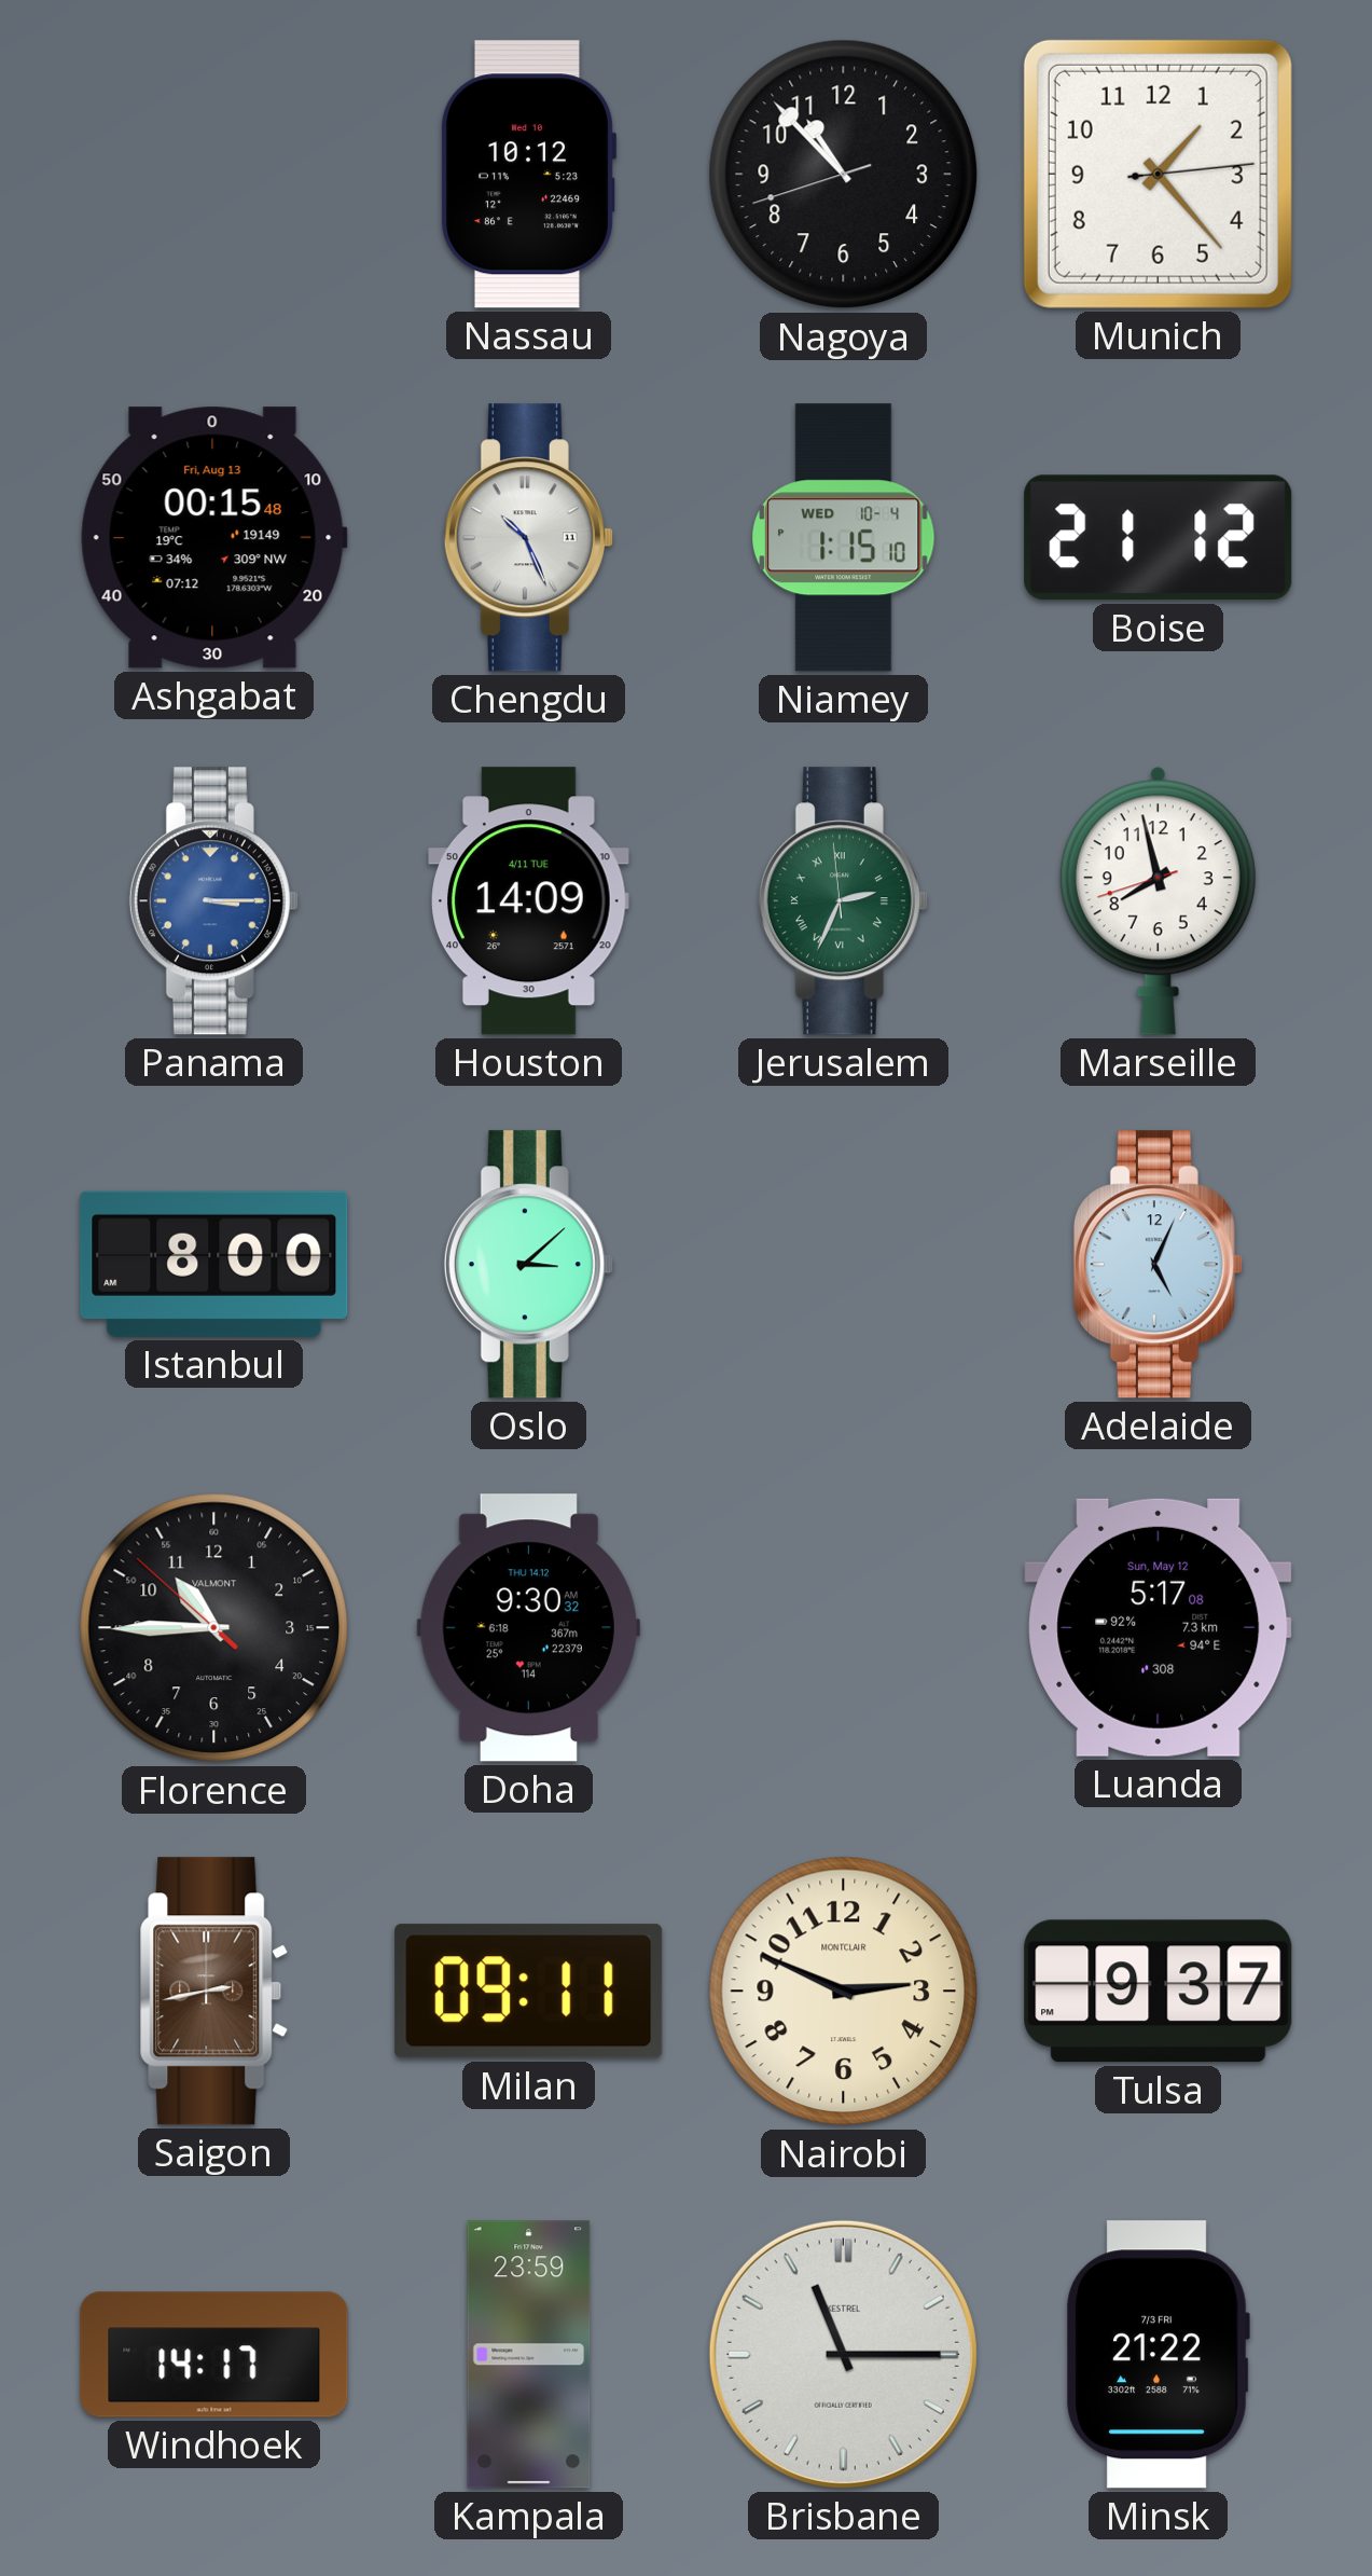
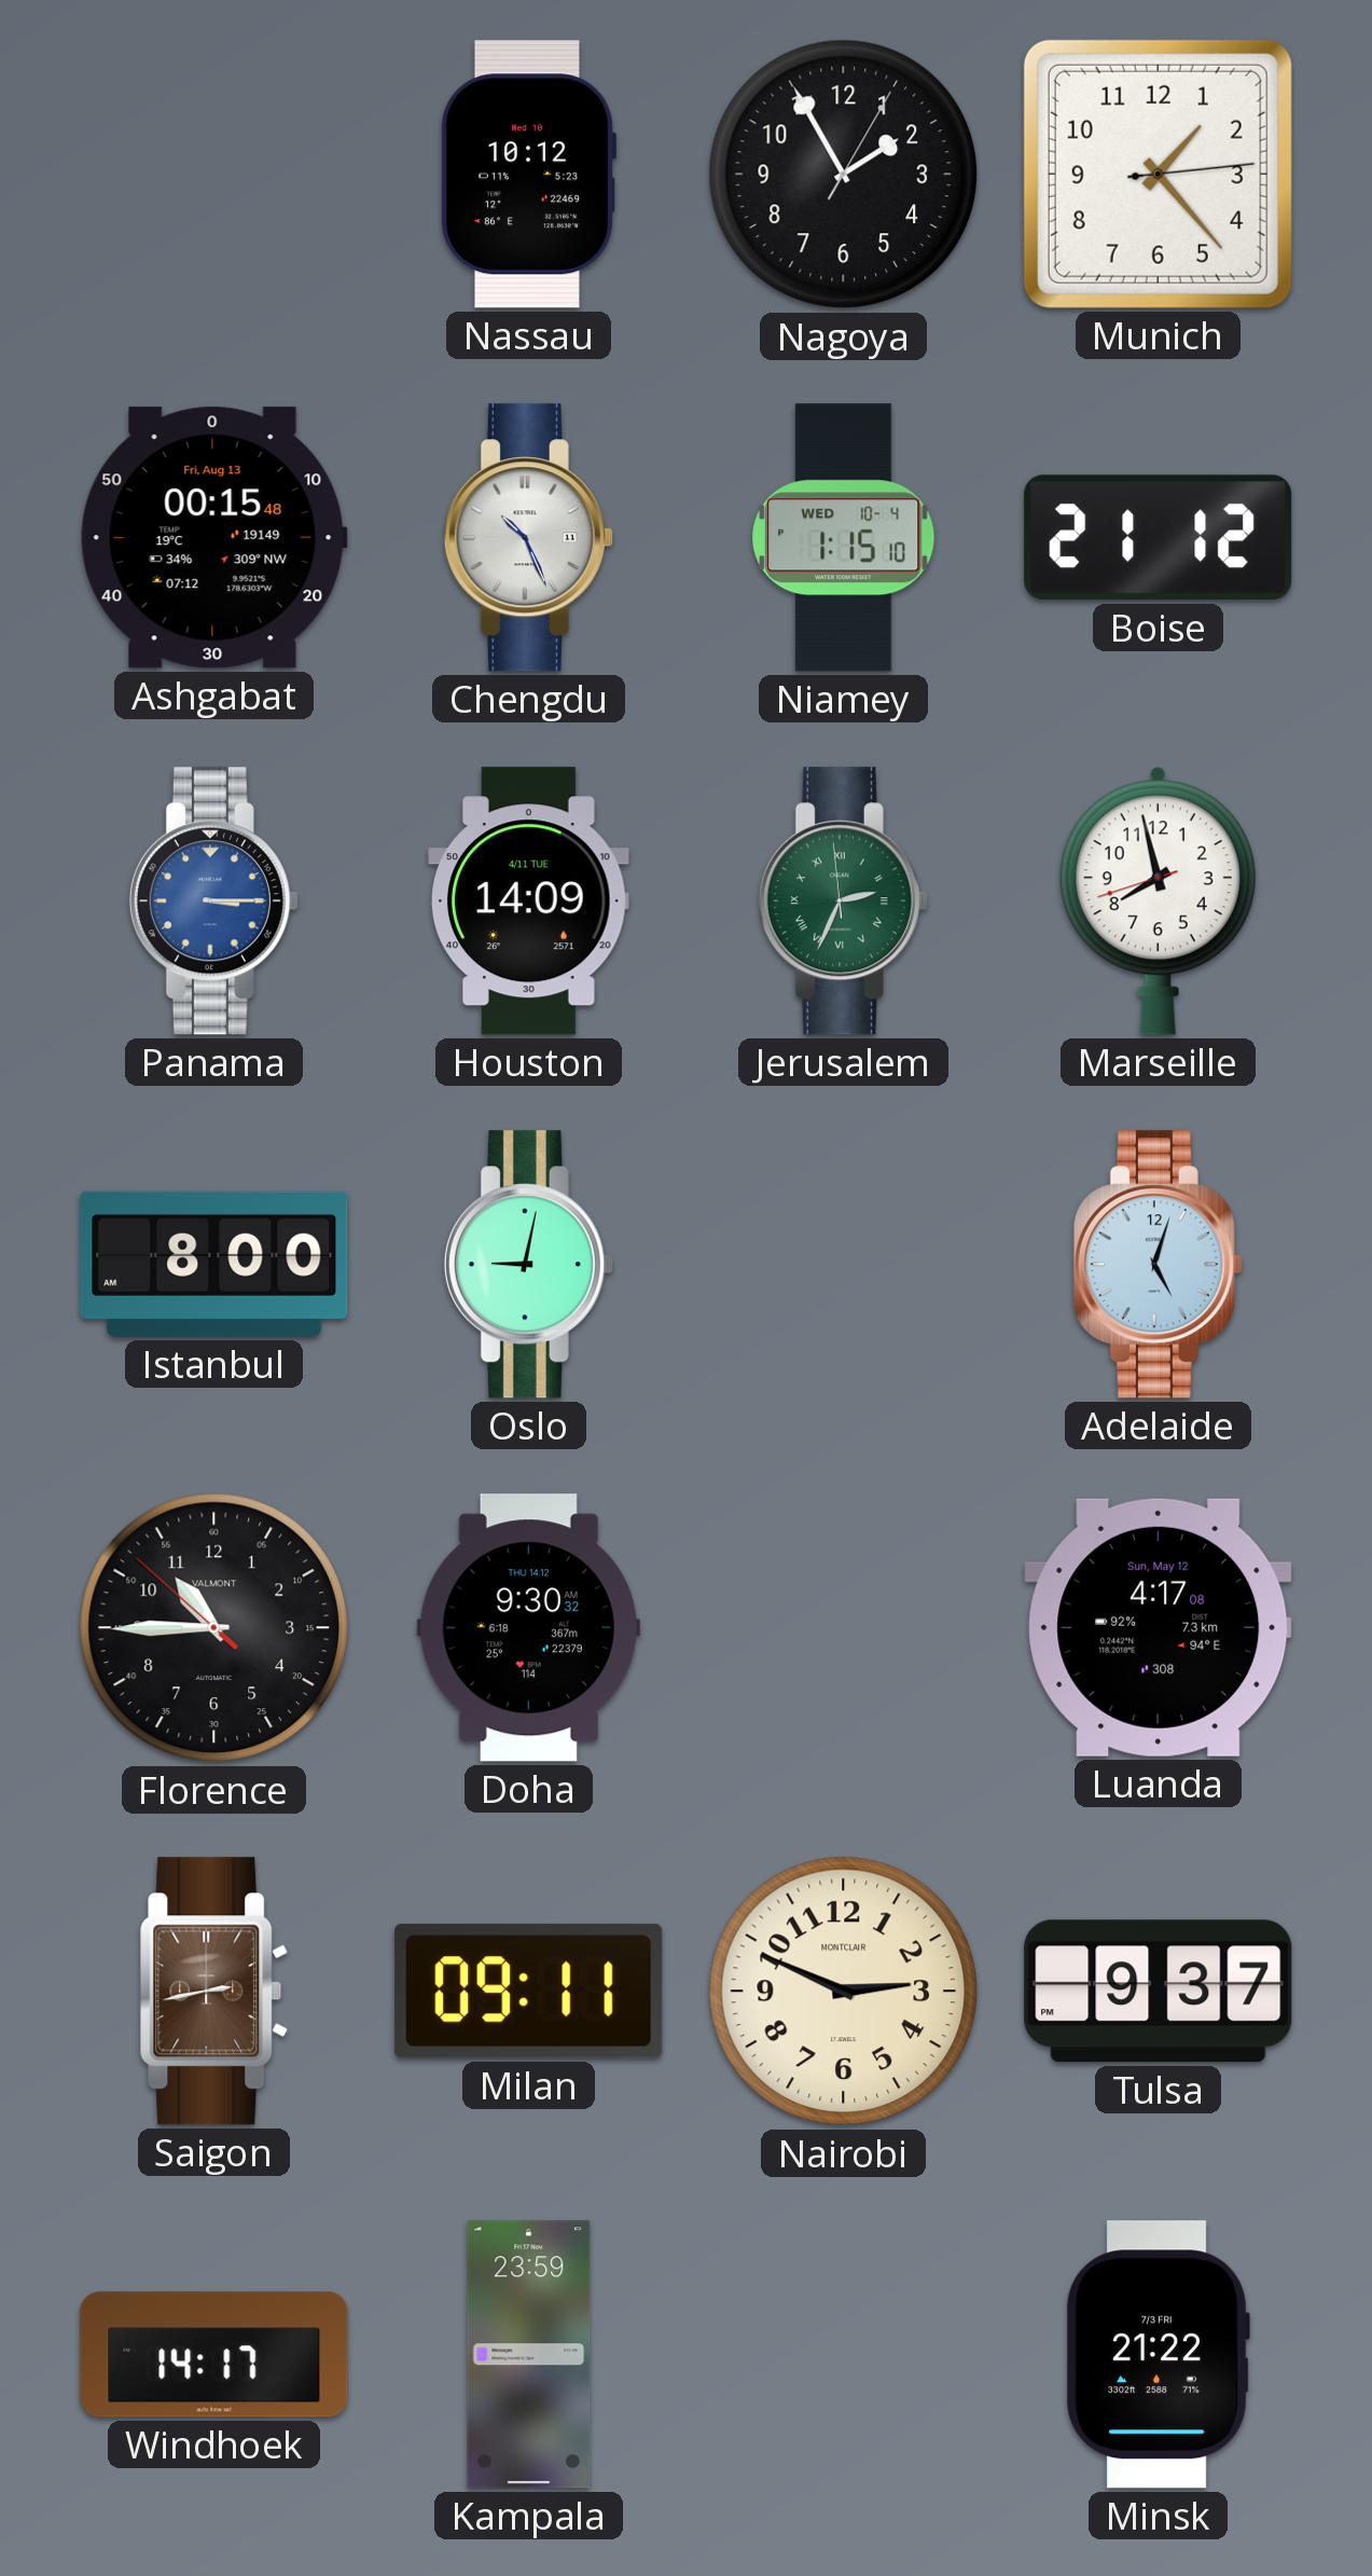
Nagoya: 10:52 -> 1:55 (844, 175)
Oslo: 3:08 -> 9:02 (528, 1265)
Adelaide: 5:04 -> 5:03 (1158, 1265)
Luanda: 5:17 -> 4:17 (1159, 1627)
Brisbane: 11:15 -> none (843, 2354)
